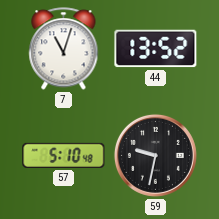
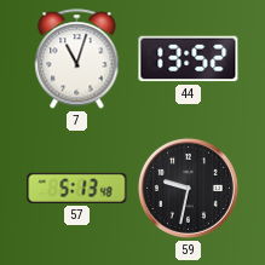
57: 5:10 -> 5:13 (77, 188)
